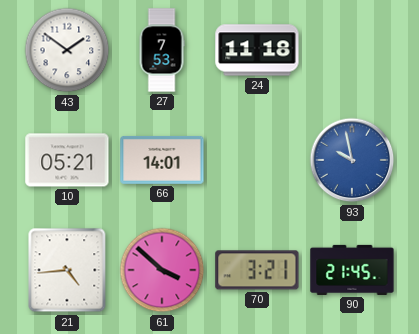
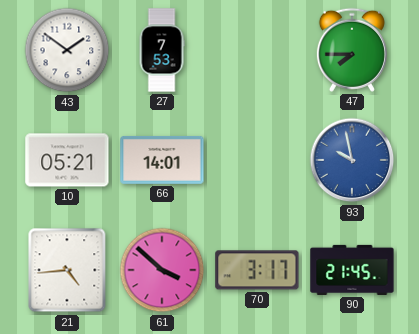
24: 11:18 -> none (257, 50)
47: none -> 7:45 (352, 50)
70: 3:21 -> 3:17 (257, 270)
